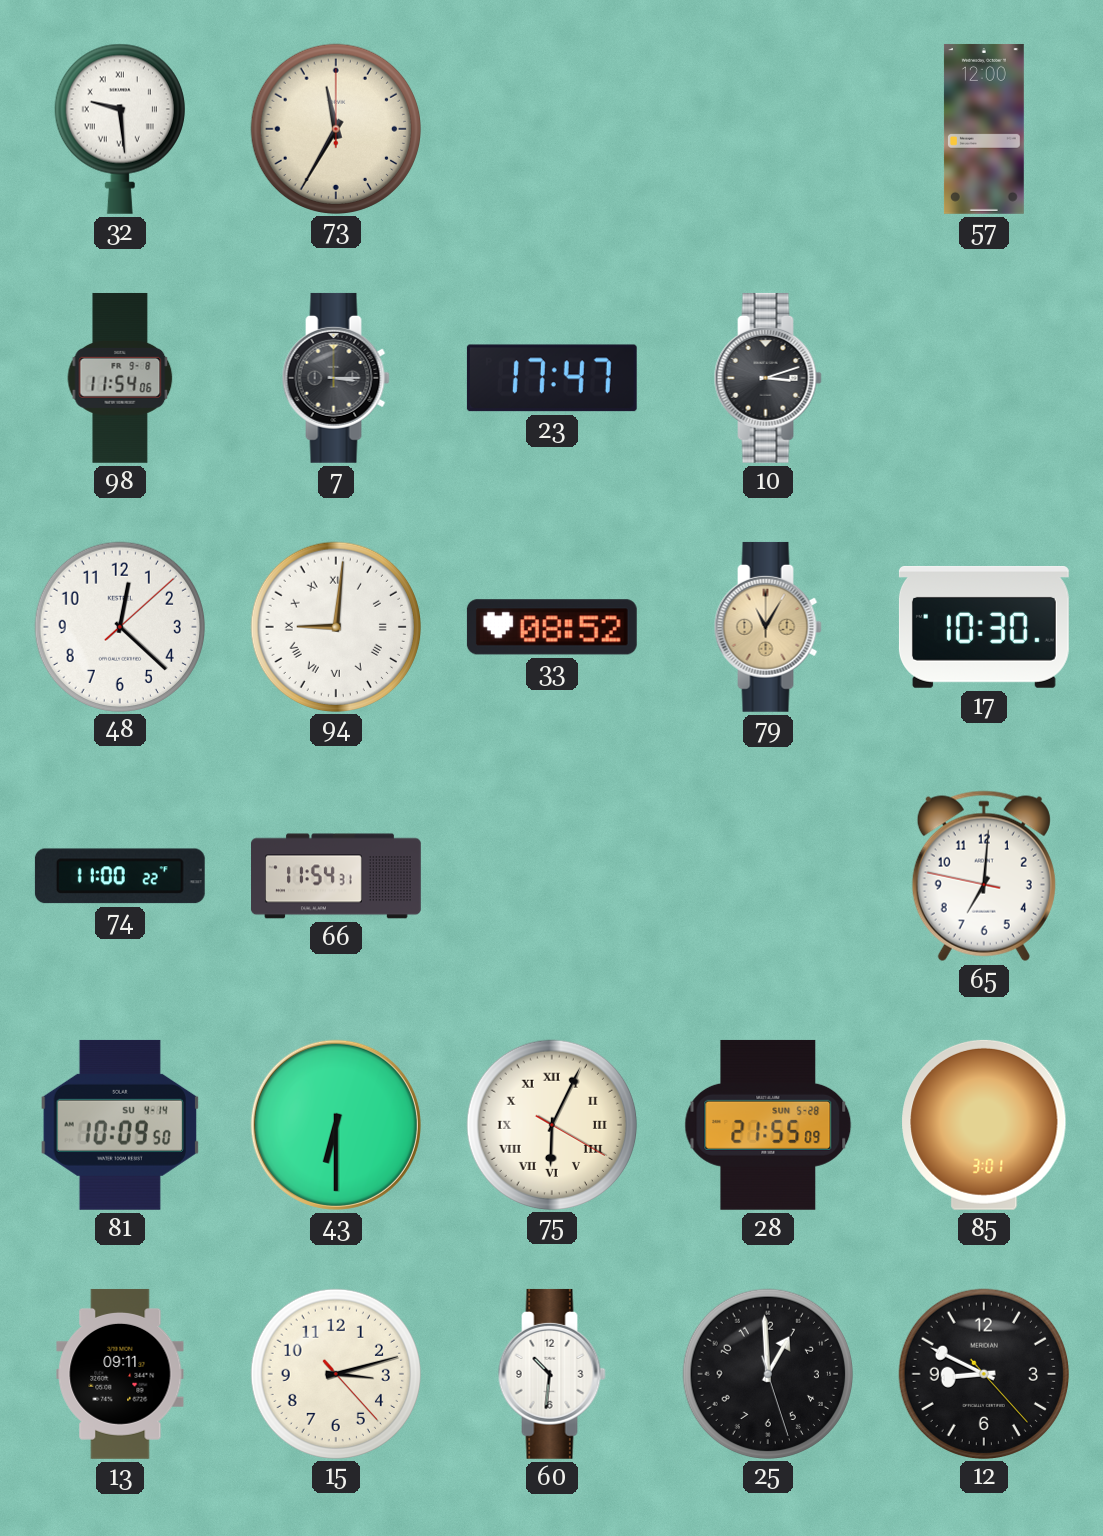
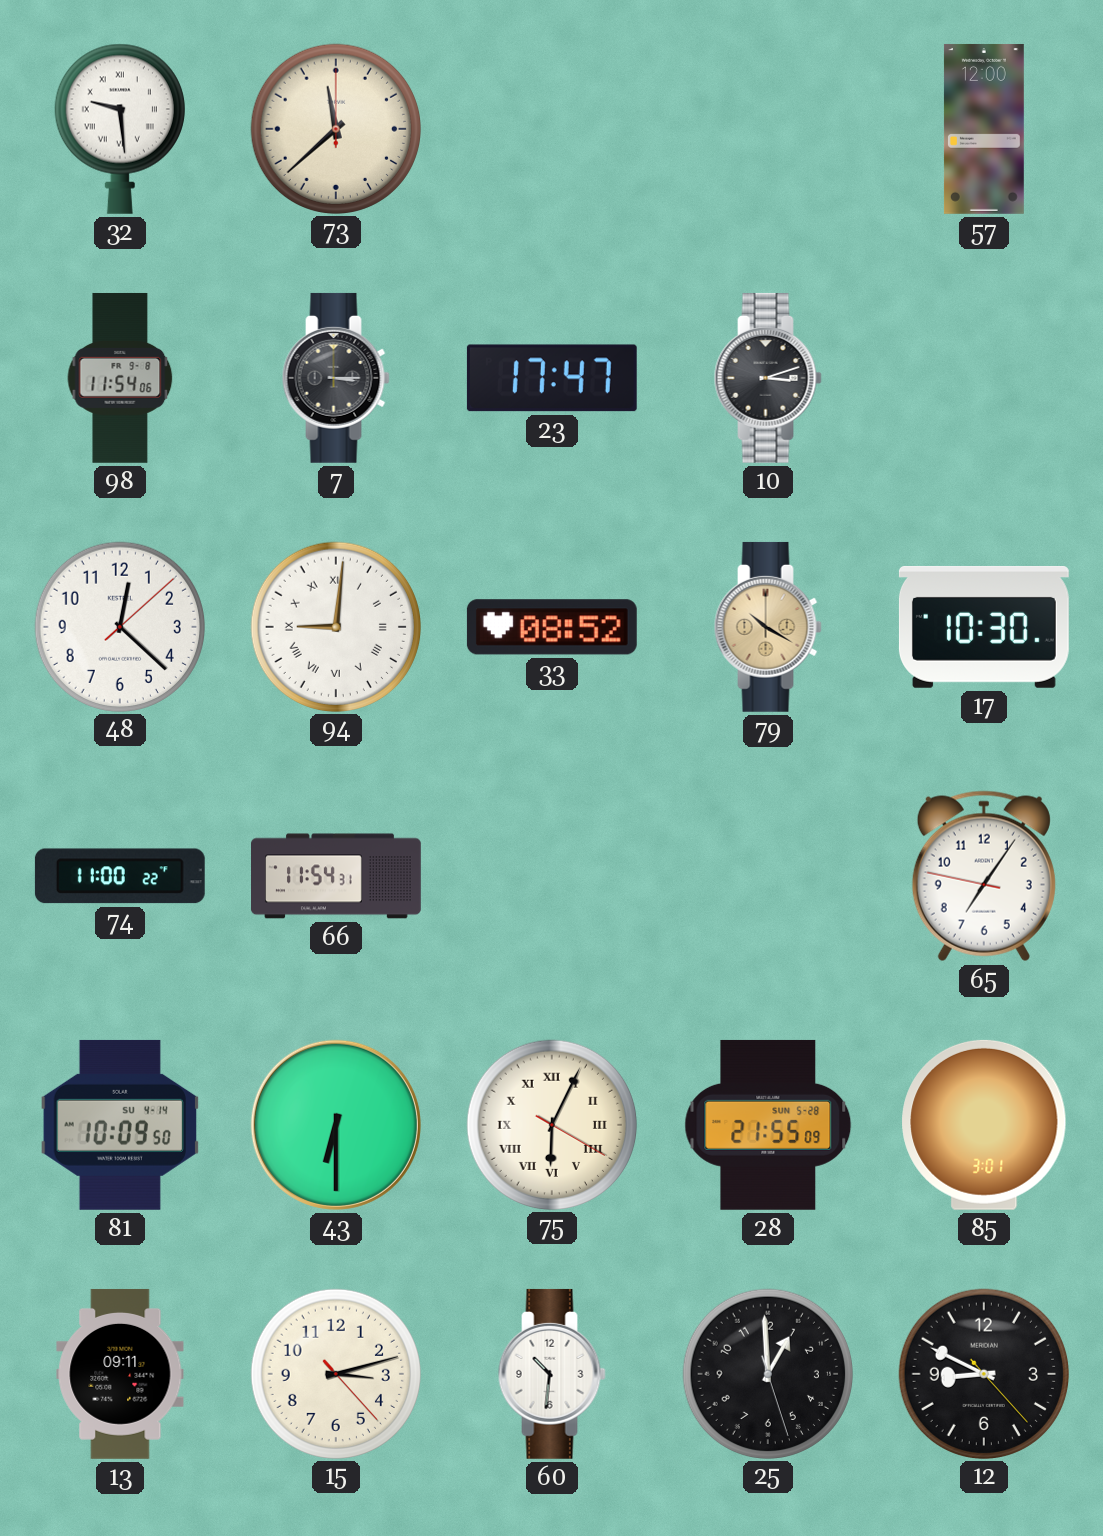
73: 11:35 -> 11:38 (335, 128)
79: 11:05 -> 10:20 (768, 627)
65: 7:00 -> 7:05 (984, 876)
